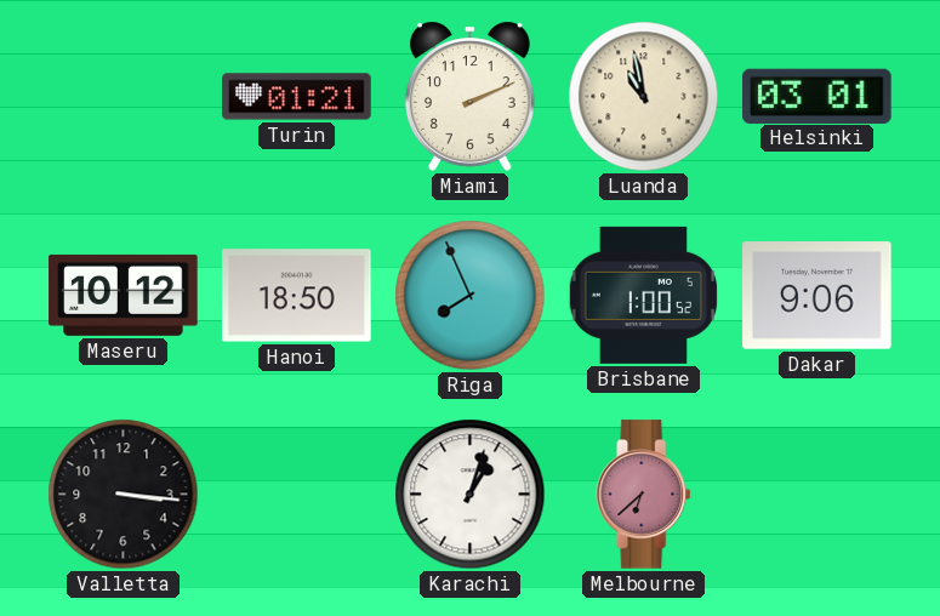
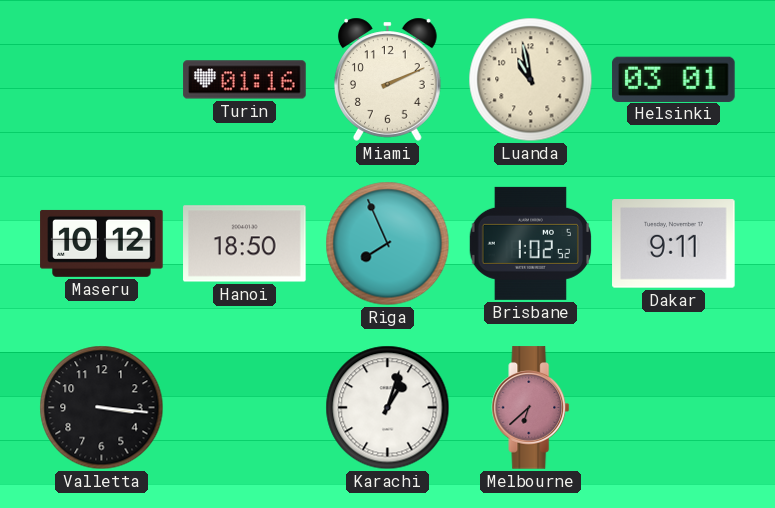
Turin: 01:21 -> 01:16 (245, 80)
Brisbane: 1:00 -> 1:02 (531, 243)
Dakar: 9:06 -> 9:11 (674, 244)
